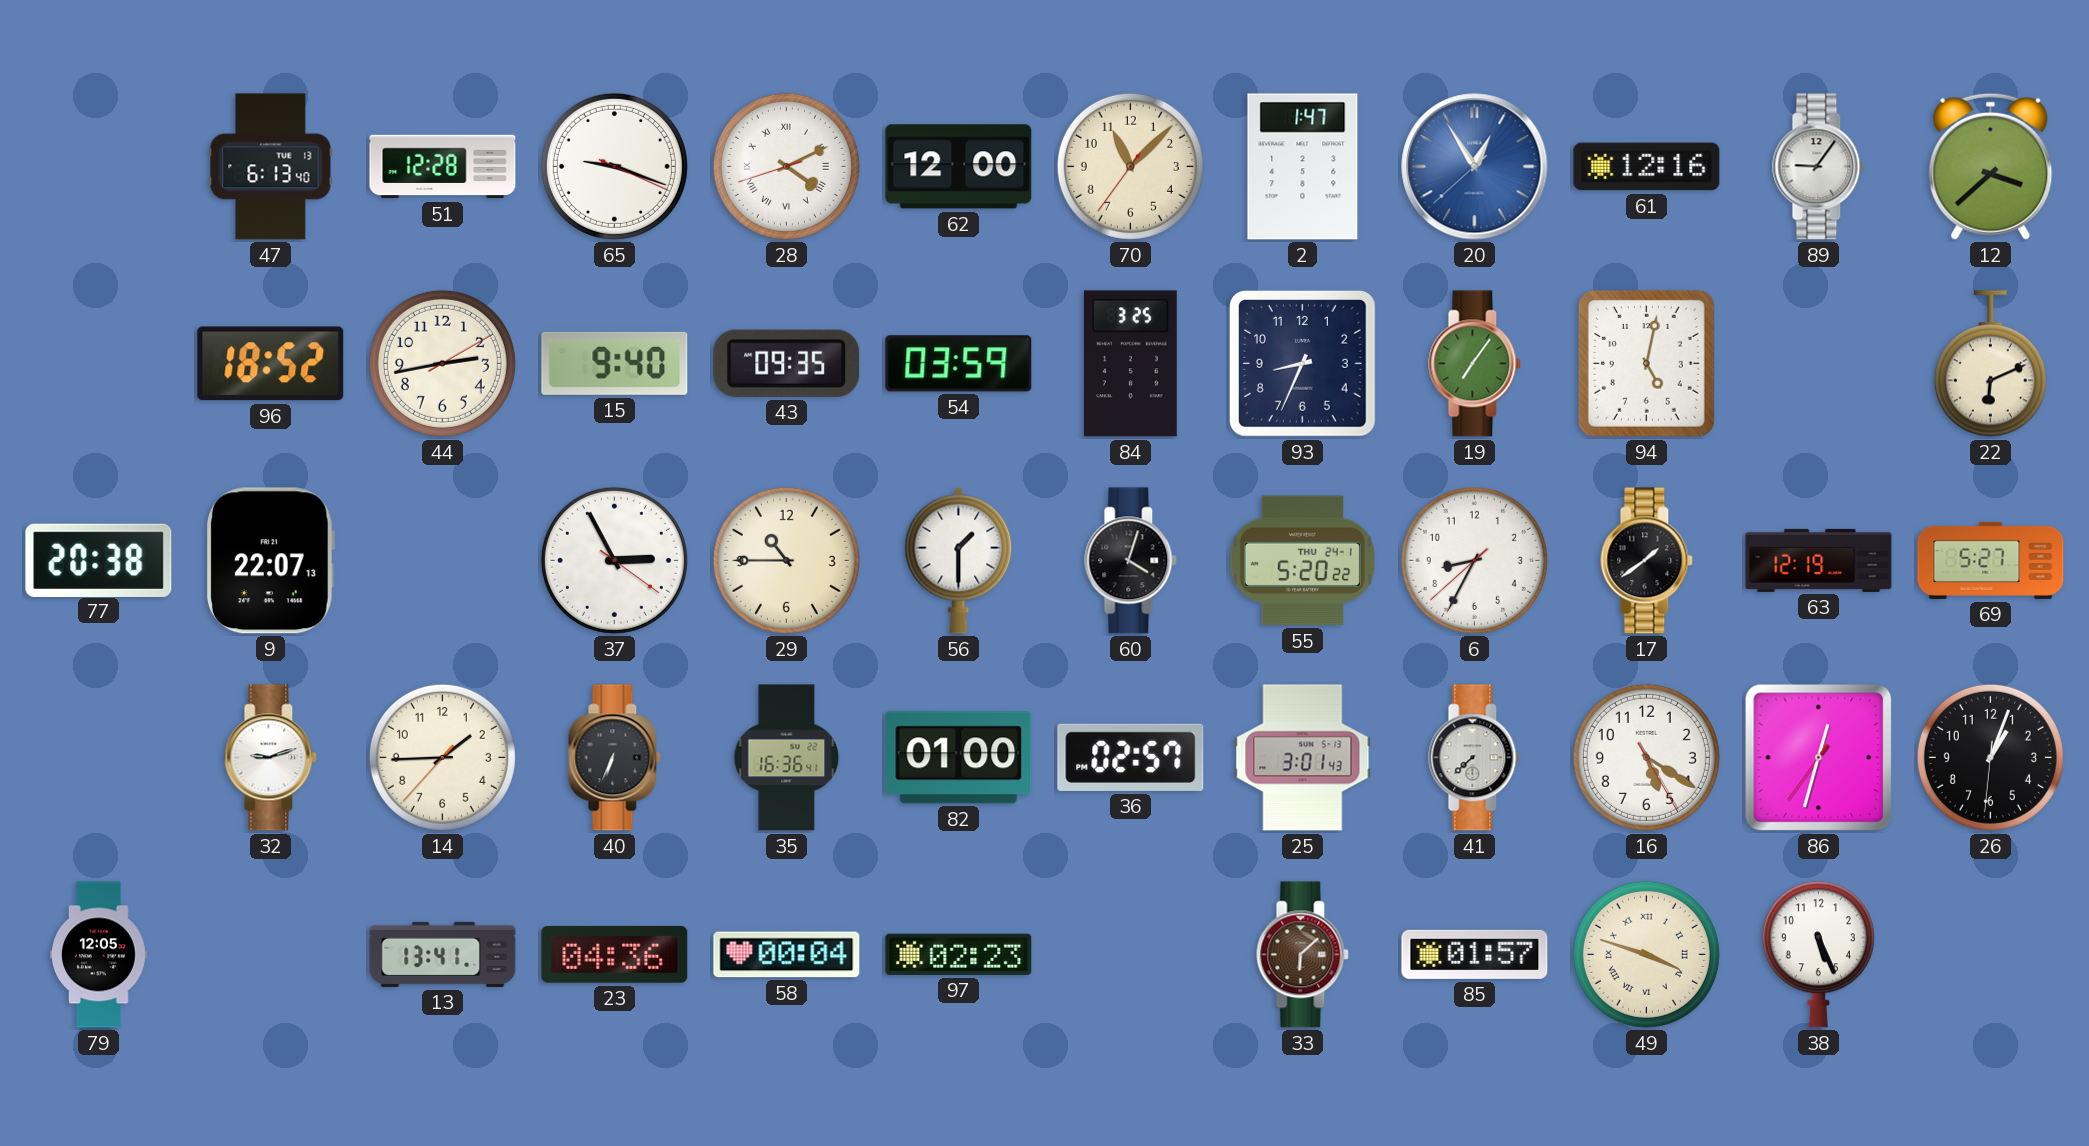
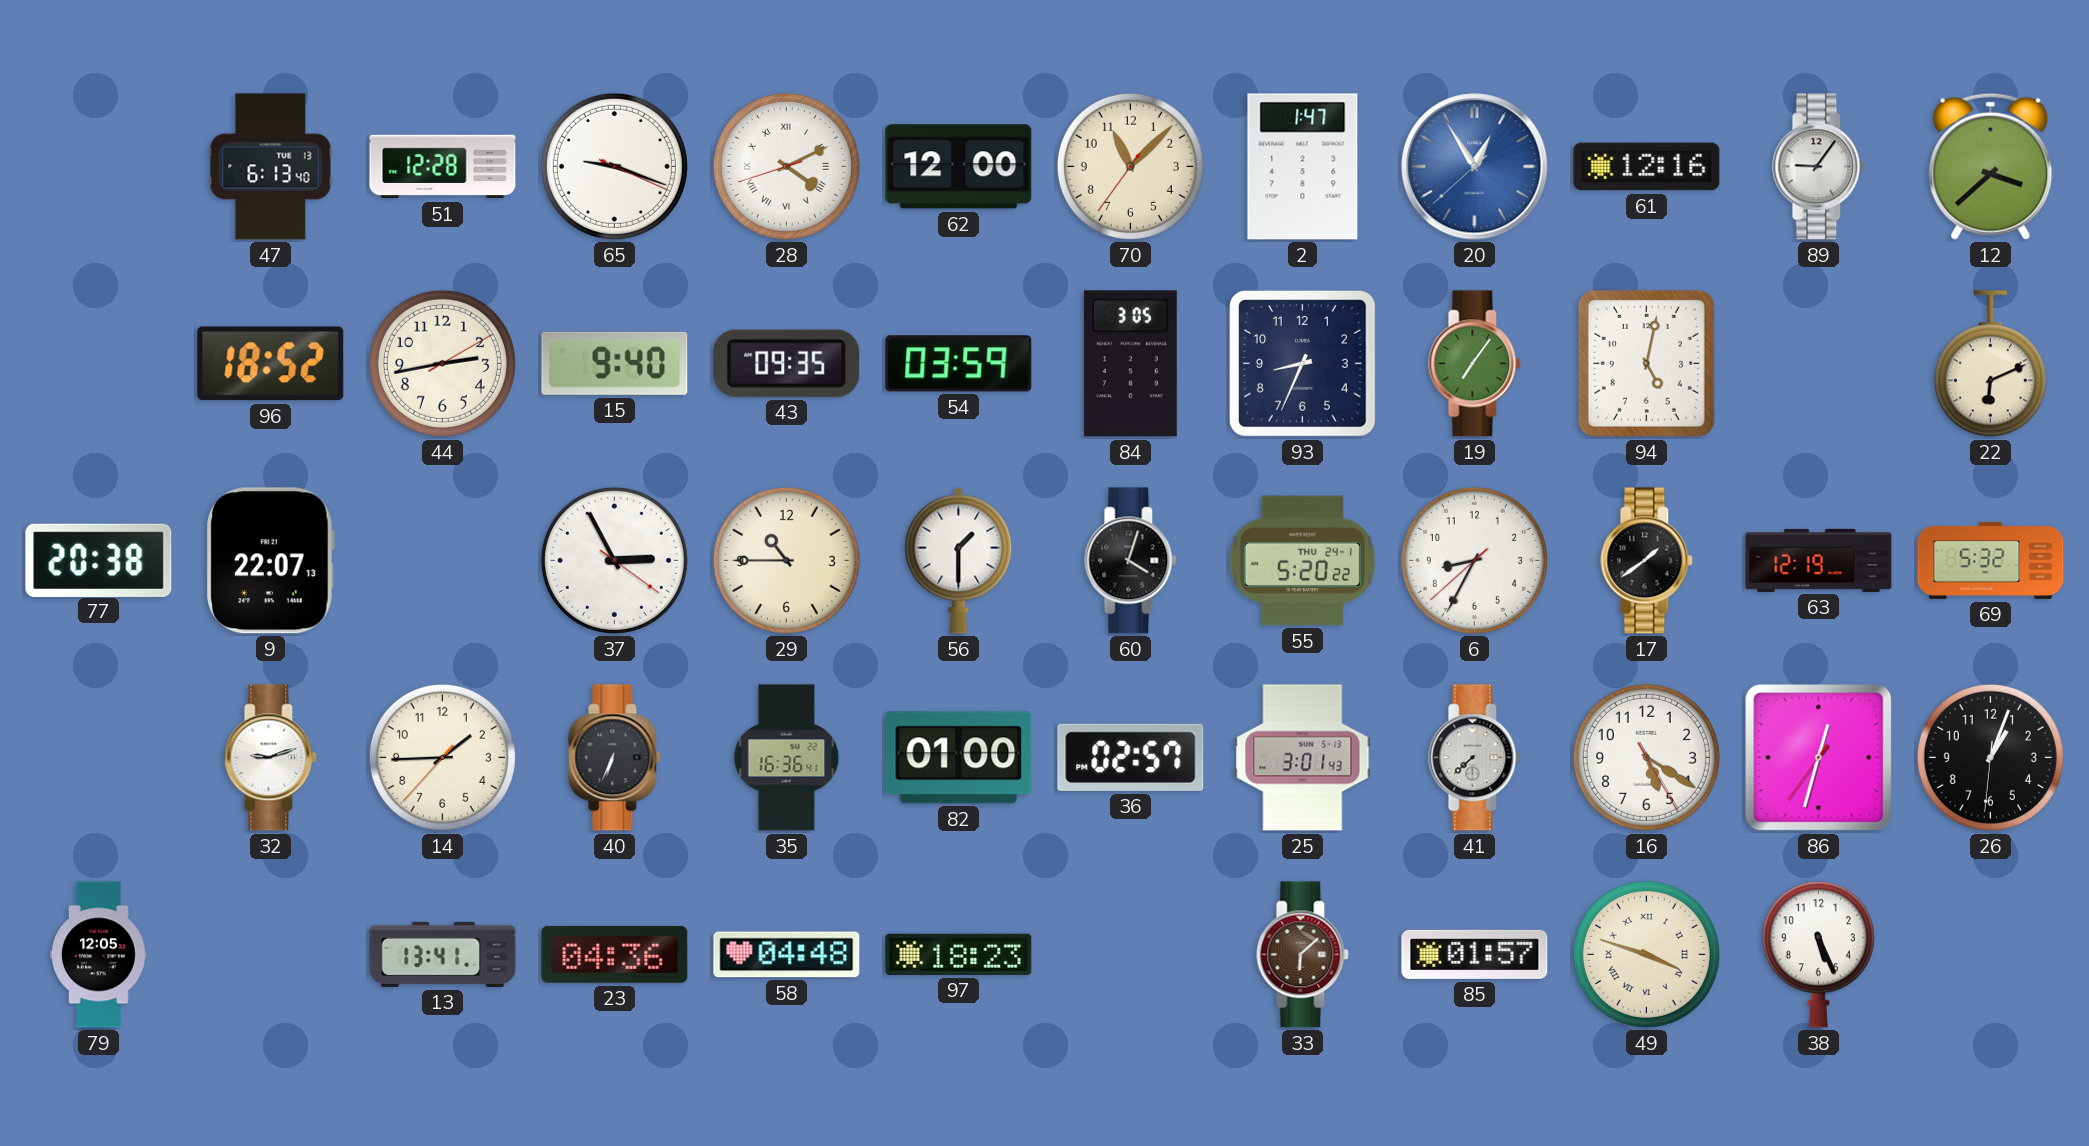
84: 3:25 -> 3:05 (1130, 364)
69: 5:27 -> 5:32 (1991, 560)
58: 00:04 -> 04:48 (787, 955)
97: 02:23 -> 18:23 (959, 954)
